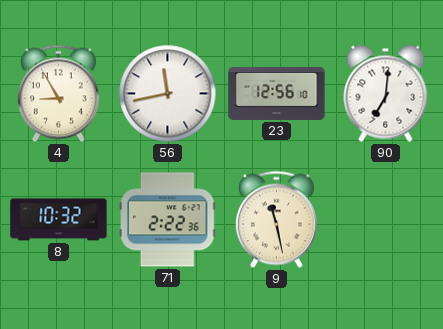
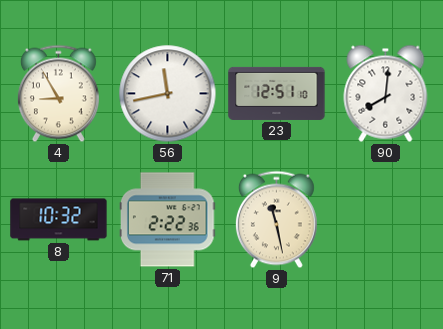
23: 12:56 -> 12:51 (277, 93)
90: 7:01 -> 8:01 (386, 93)
